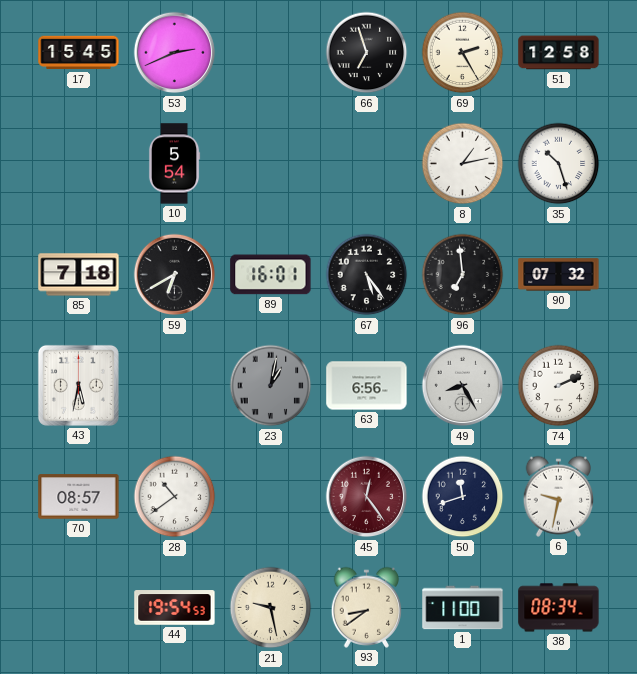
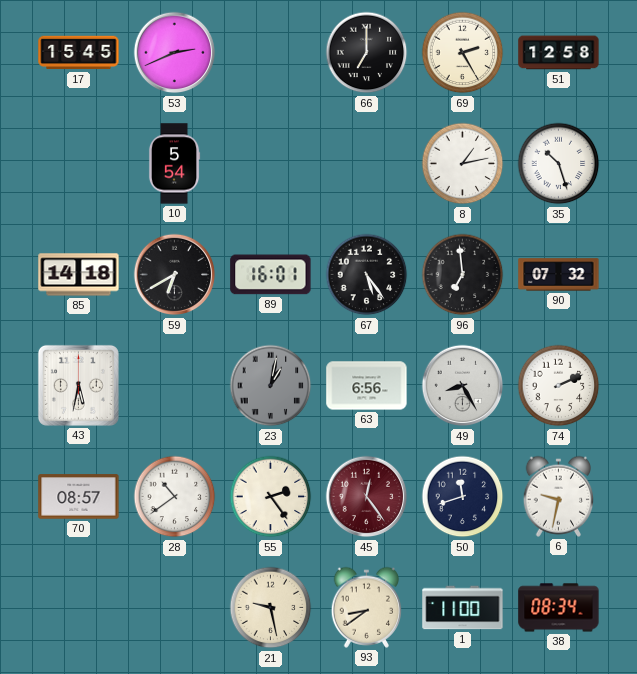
66: 6:57 -> 7:00 (367, 53)
85: 7:18 -> 14:18 (79, 275)
55: none -> 2:24 (271, 497)
44: 19:54 -> none (175, 608)
